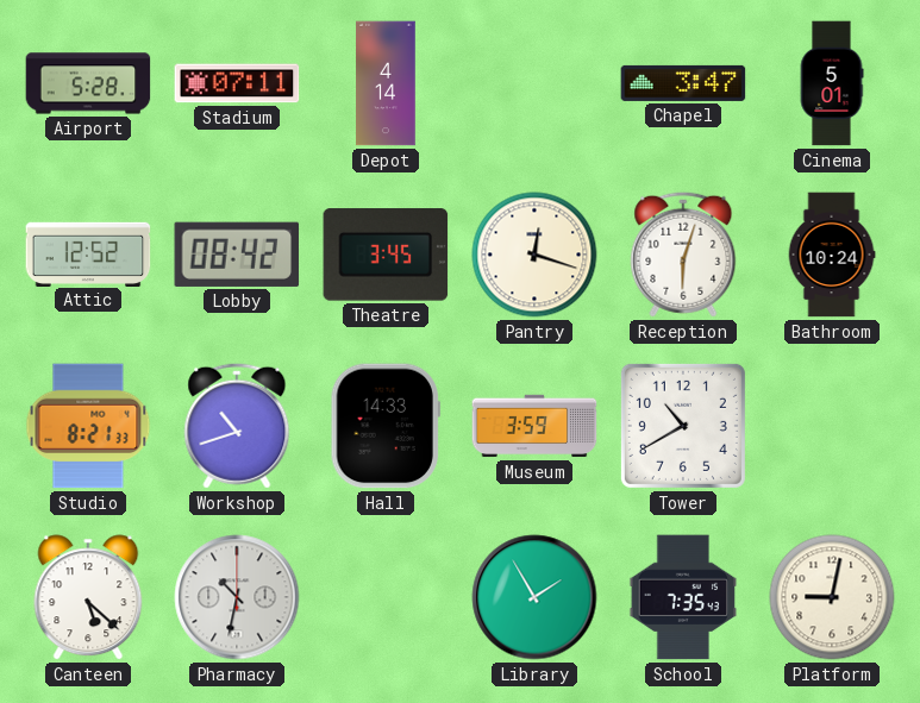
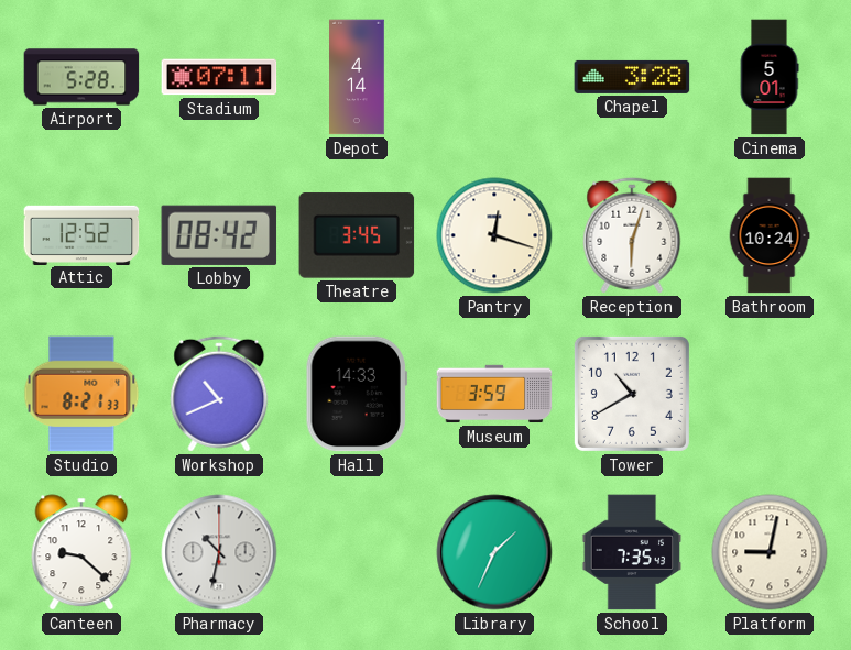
Chapel: 3:47 -> 3:28 (632, 77)
Workshop: 10:42 -> 10:41 (219, 394)
Canteen: 5:22 -> 9:22 (81, 552)
Library: 1:55 -> 1:34 (494, 552)
